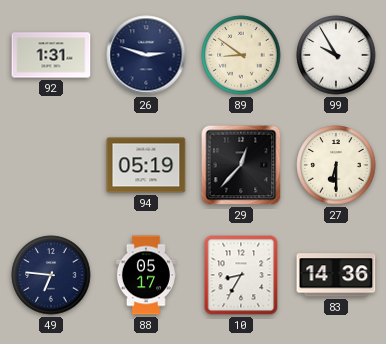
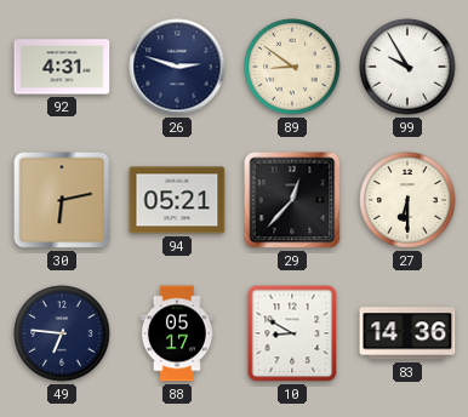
92: 1:31 -> 4:31 (62, 67)
30: none -> 6:13 (62, 200)
94: 05:19 -> 05:21 (177, 200)
10: 8:35 -> 8:50 (292, 333)
